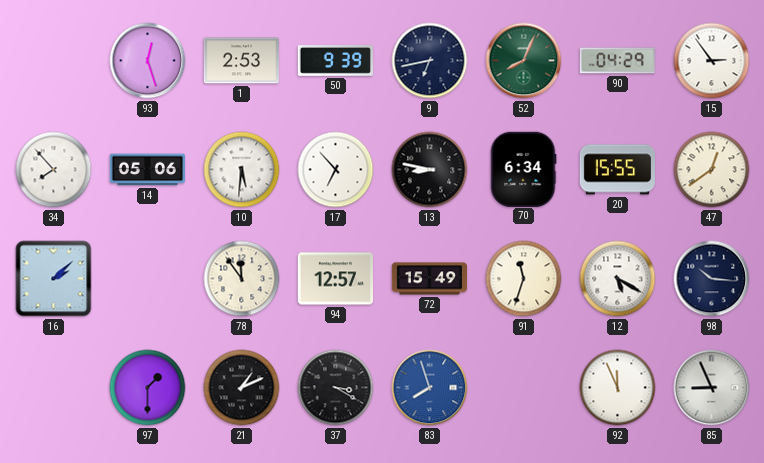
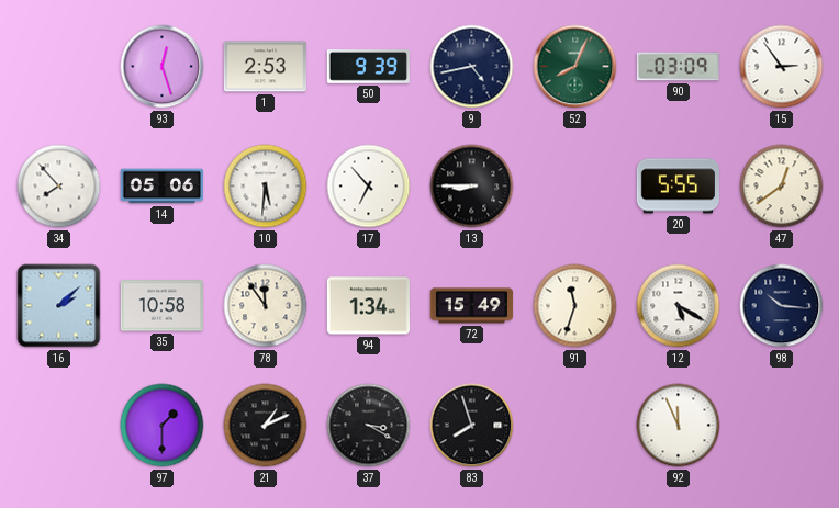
9: 6:43 -> 4:43 (472, 67)
90: 04:29 -> 03:09 (678, 67)
13: 8:47 -> 8:45 (472, 187)
70: 6:34 -> none (523, 169)
20: 15:55 -> 5:55 (678, 187)
35: none -> 10:58 (161, 306)
94: 12:57 -> 1:34 (368, 306)
83 dial: blue -> black (472, 426)
85: 8:56 -> none (712, 388)
